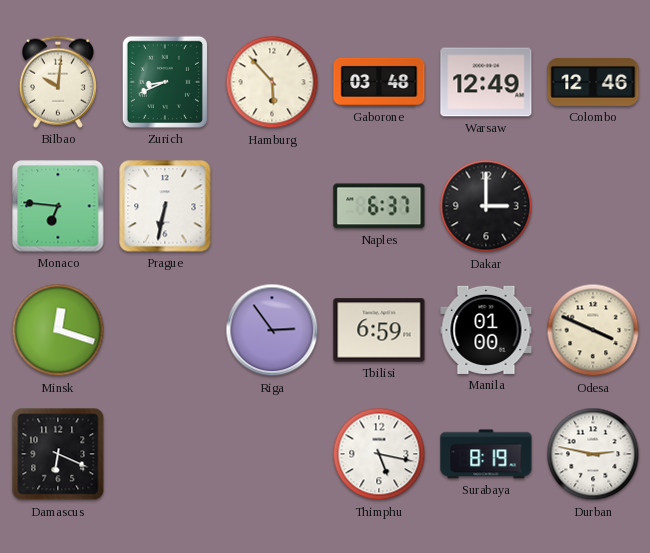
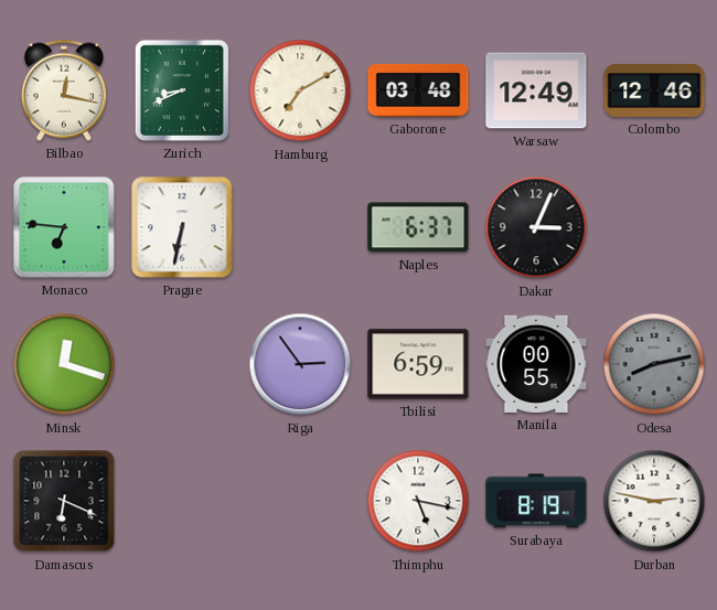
Bilbao: 10:01 -> 12:17 (64, 90)
Hamburg: 5:53 -> 7:10 (300, 90)
Dakar: 3:00 -> 3:04 (536, 227)
Manila: 01:00 -> 00:55 (536, 364)
Odesa: 3:49 -> 8:13 (654, 364)
Odesa dial: cream -> grey (654, 364)
